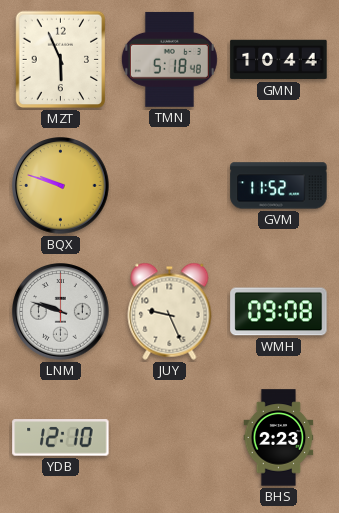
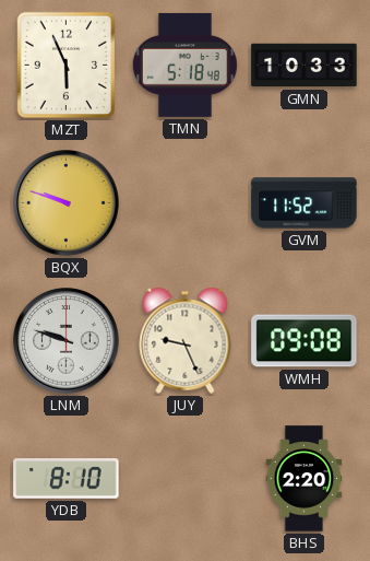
GMN: 10:44 -> 10:33 (305, 66)
YDB: 12:10 -> 8:10 (67, 479)
BHS: 2:23 -> 2:20 (305, 479)
